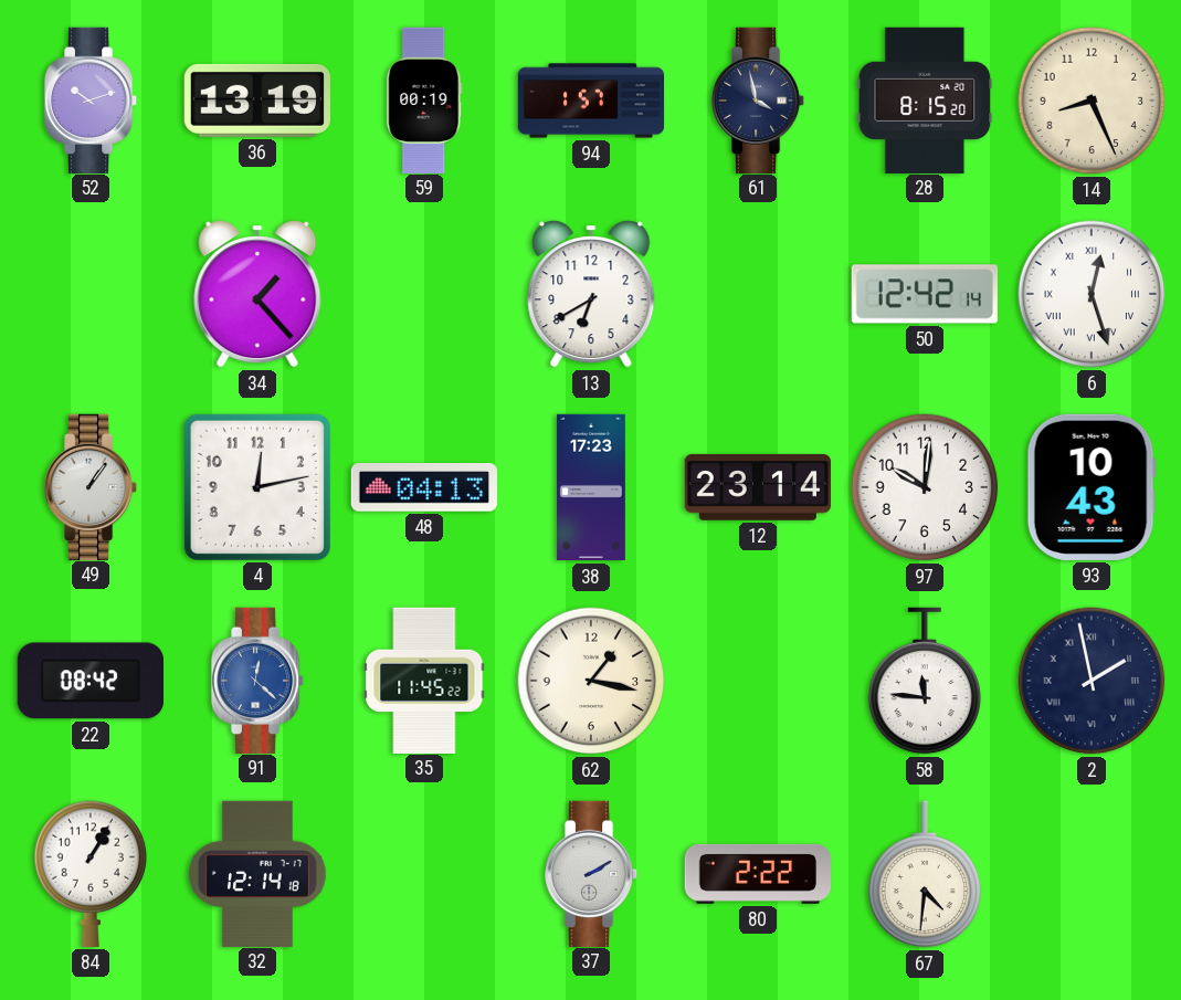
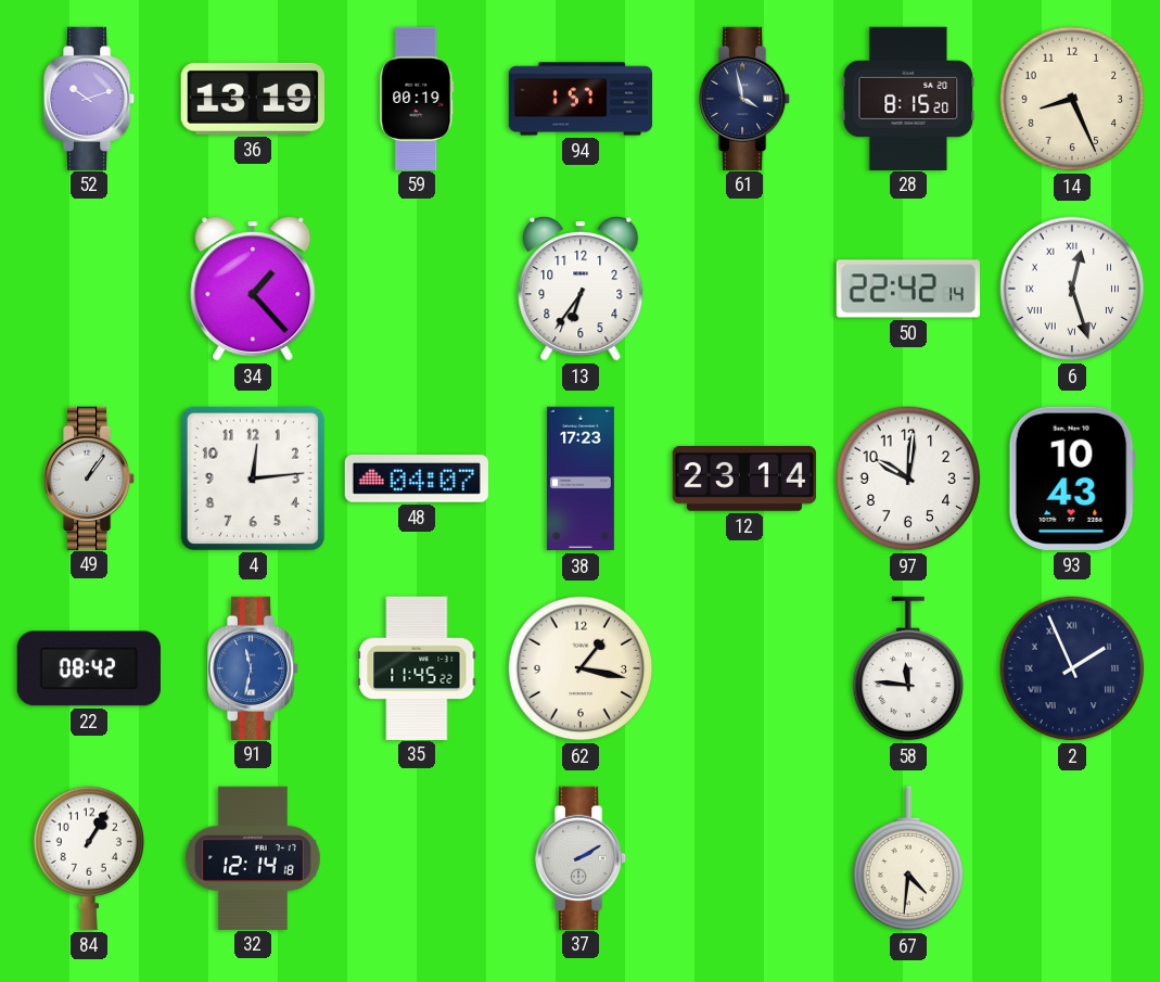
13: 6:40 -> 6:36 (581, 289)
50: 12:42 -> 22:42 (908, 289)
4: 12:13 -> 12:14 (253, 479)
48: 04:13 -> 04:07 (417, 480)
91: 12:22 -> 11:32 (254, 667)
2: 1:58 -> 1:56 (1072, 668)
80: 2:22 -> none (757, 874)
